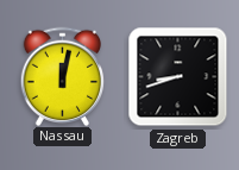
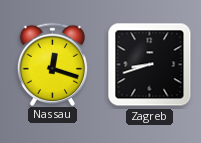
Nassau: 12:02 -> 12:18 (53, 64)
